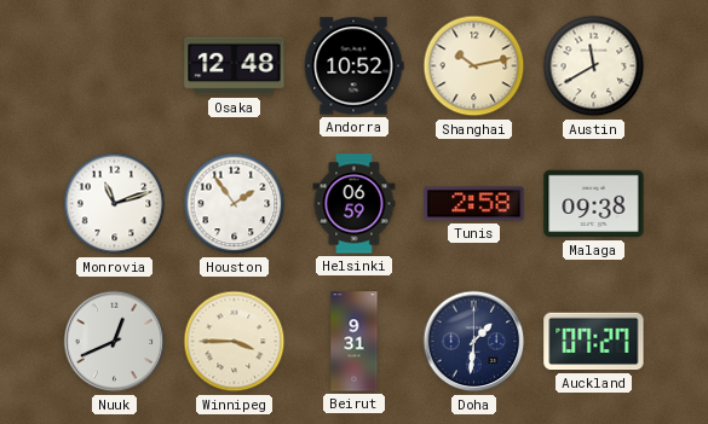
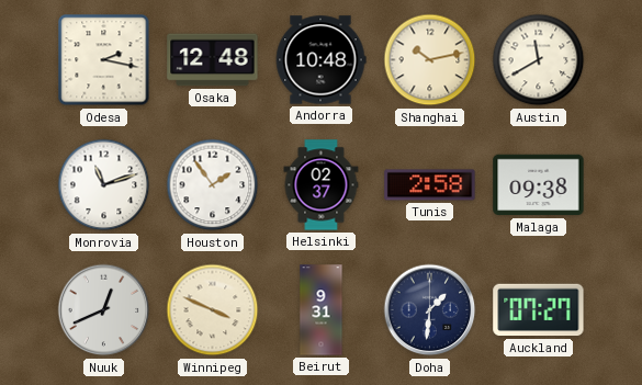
Odesa: none -> 2:17 (104, 60)
Andorra: 10:52 -> 10:48 (320, 60)
Helsinki: 06:59 -> 02:37 (322, 185)
Winnipeg: 3:45 -> 3:49 (213, 310)
